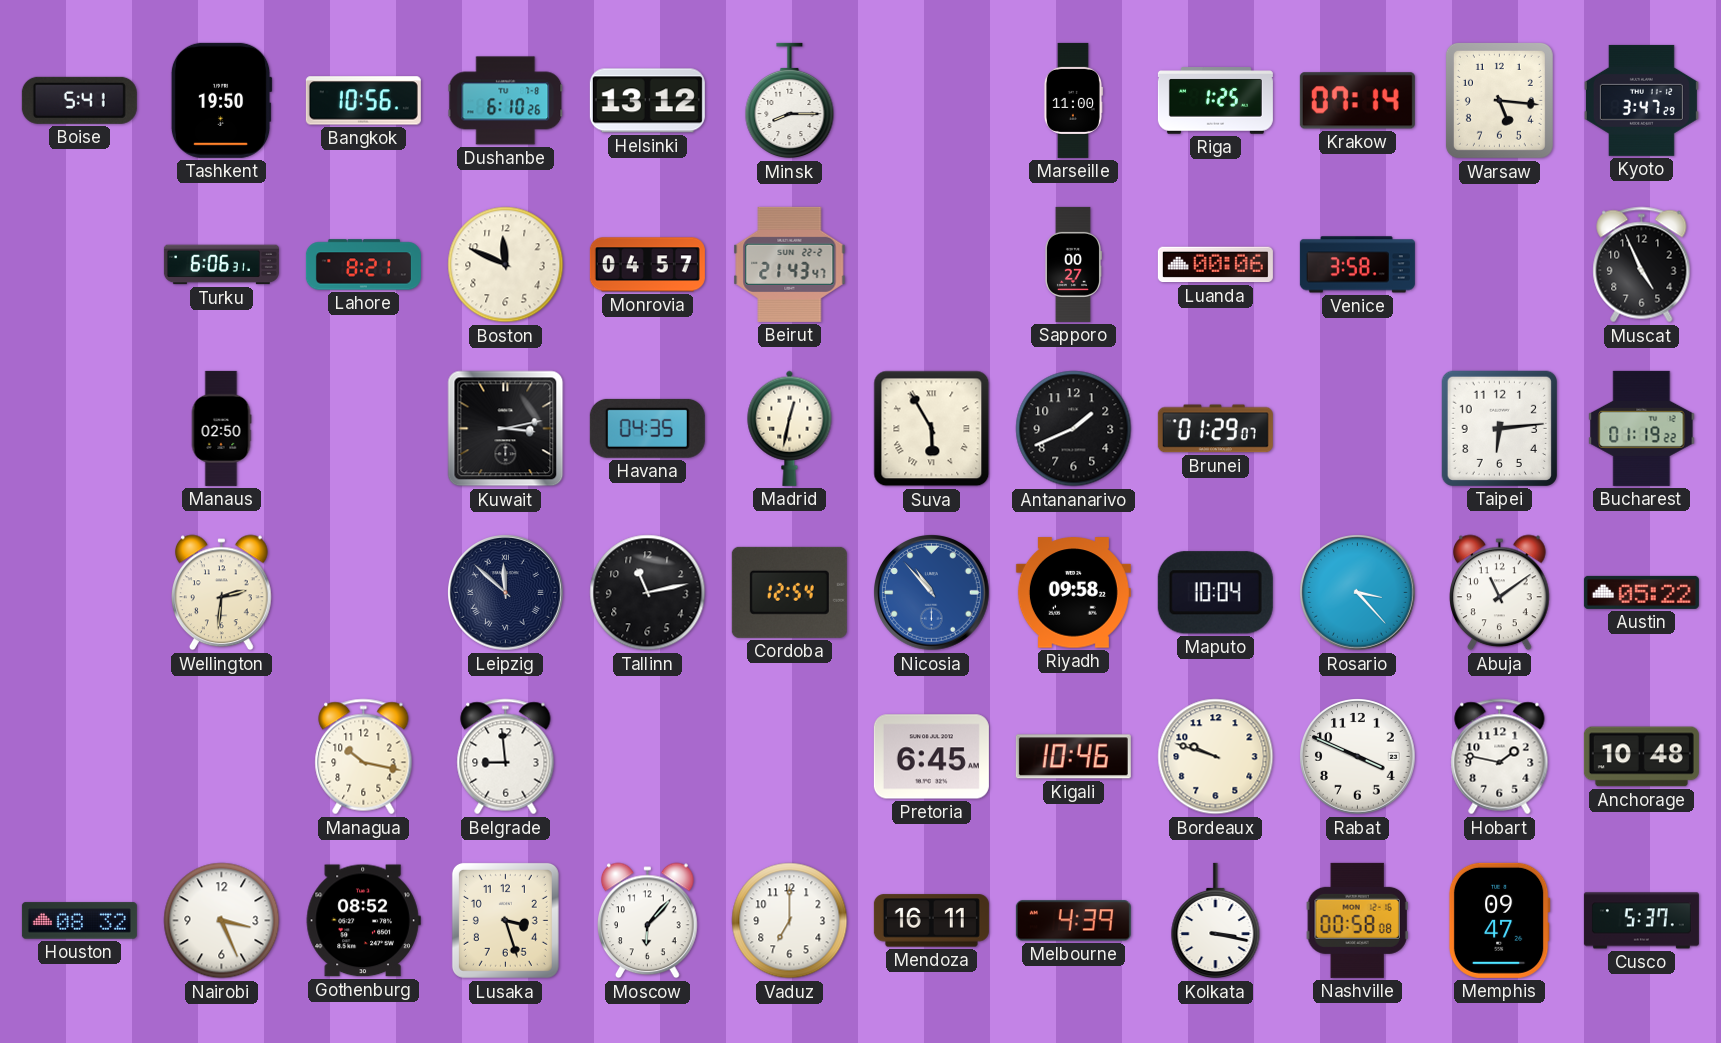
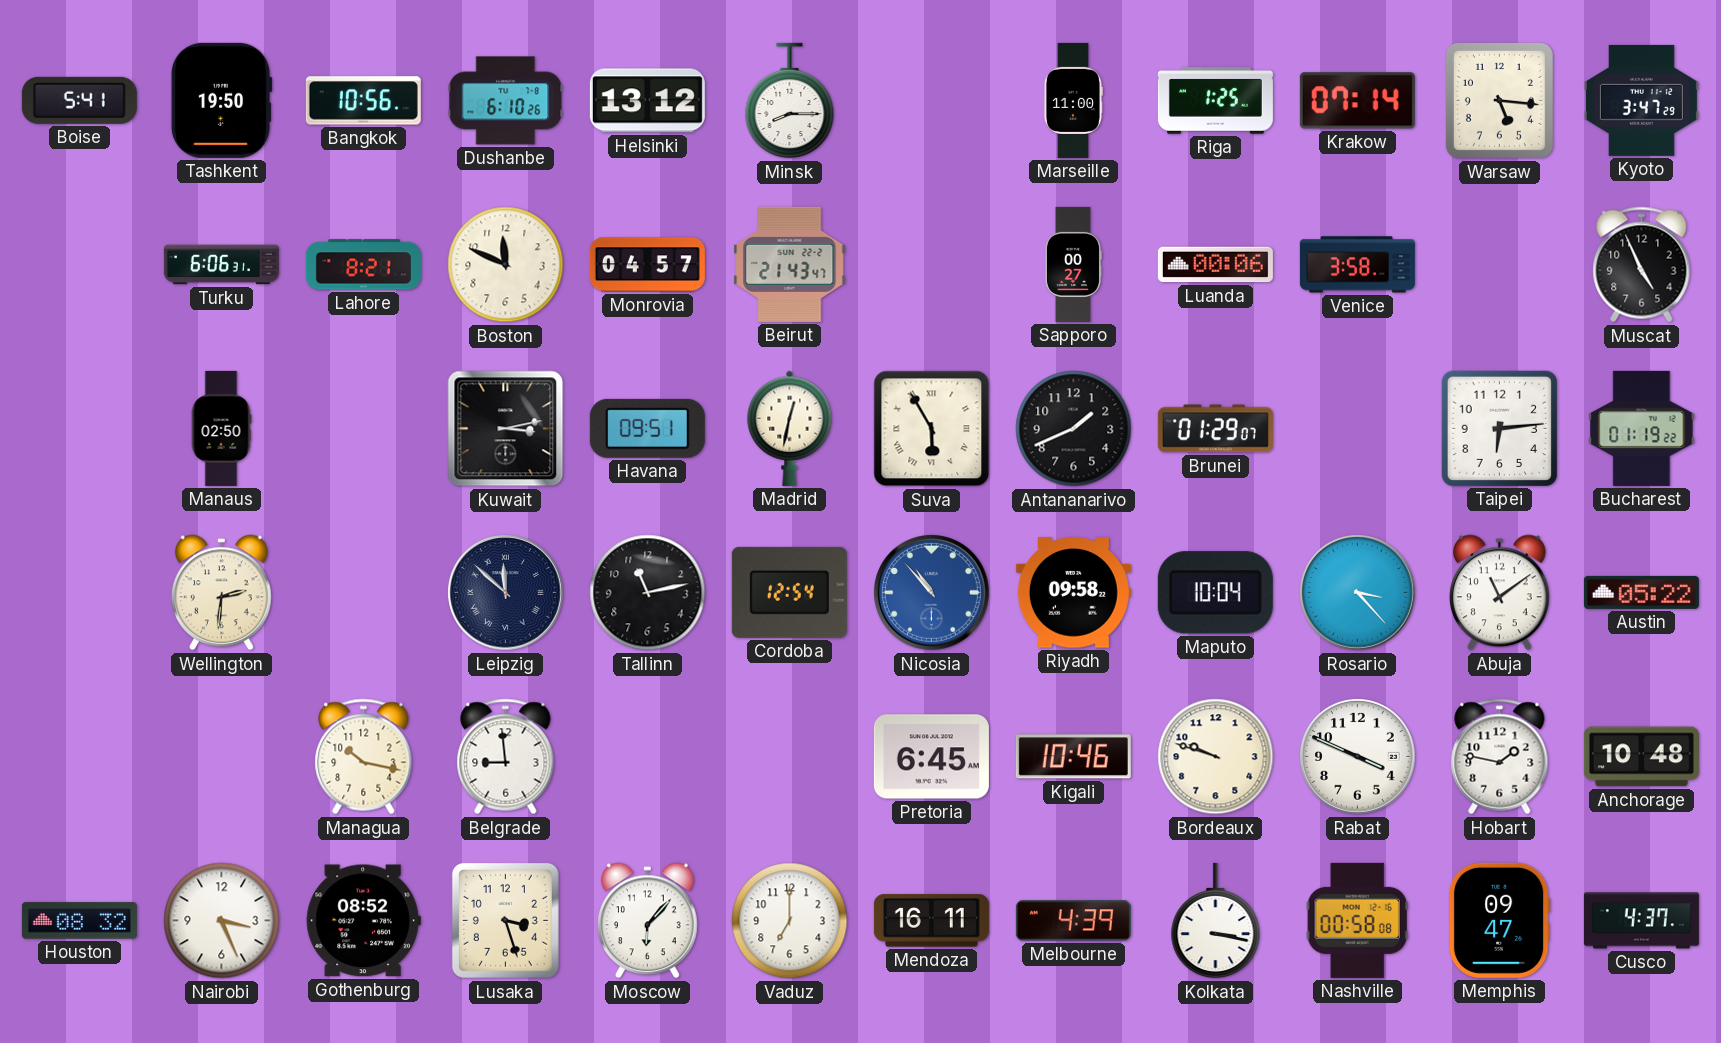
Havana: 04:35 -> 09:51 (647, 428)
Cusco: 5:37 -> 4:37 (1641, 921)
